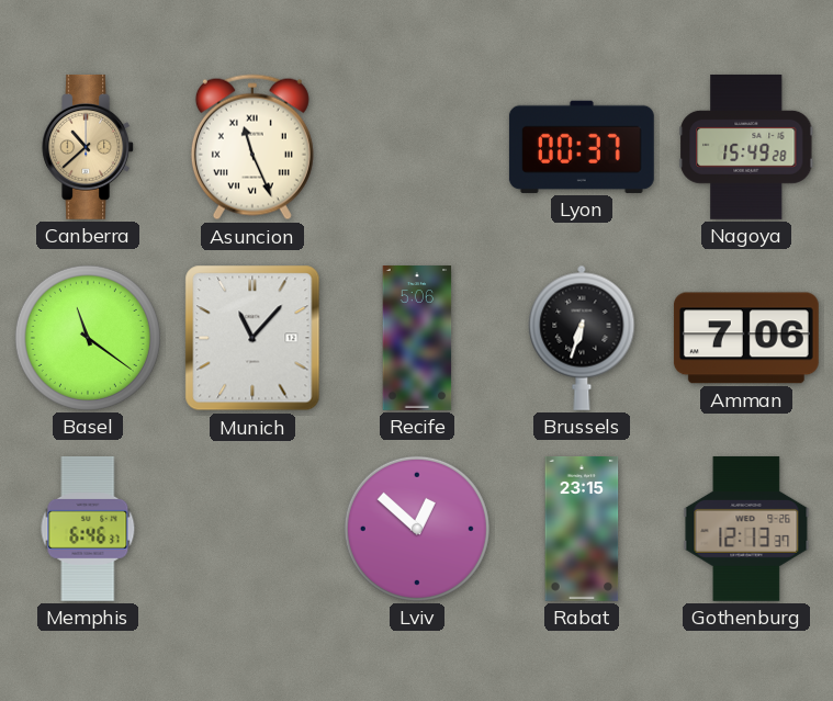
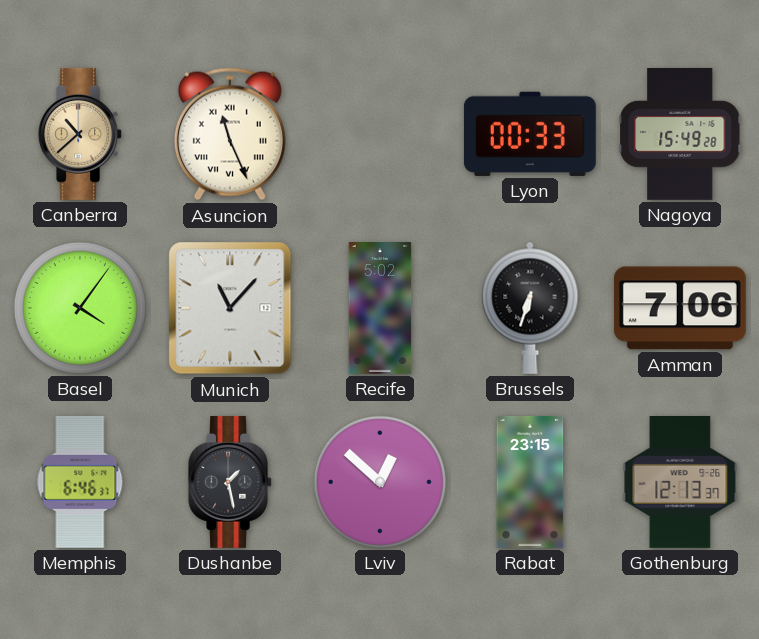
Lyon: 00:37 -> 00:33 (530, 134)
Basel: 11:21 -> 4:06 (80, 308)
Recife: 5:06 -> 5:02 (380, 309)
Dushanbe: none -> 1:28 (230, 482)
